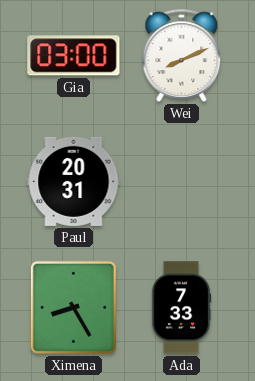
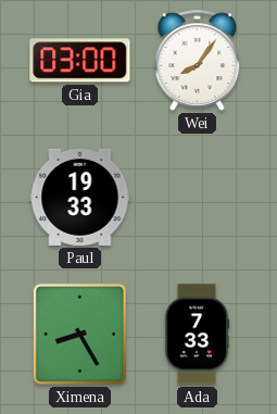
Wei: 8:11 -> 8:06 (198, 60)
Paul: 20:31 -> 19:33 (80, 197)
